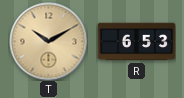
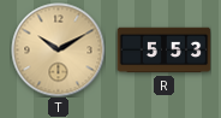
R: 6:53 -> 5:53 (163, 51)
